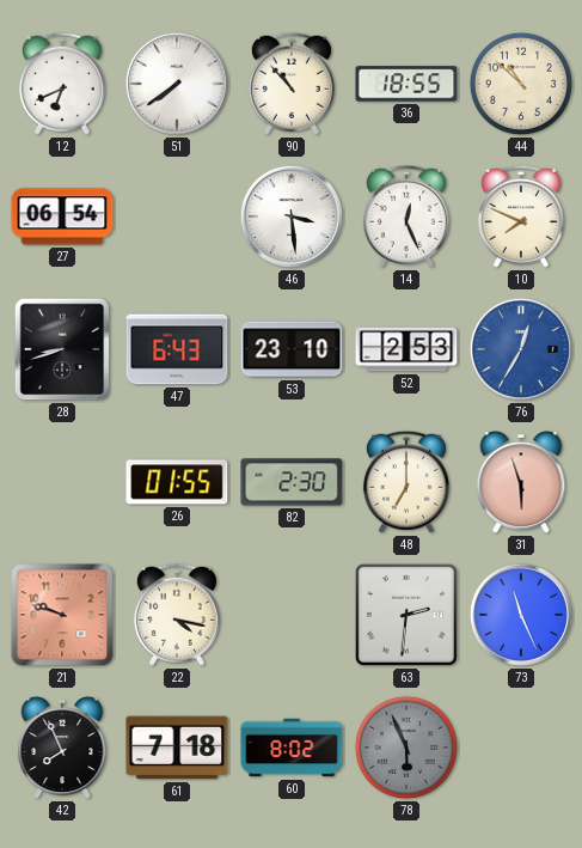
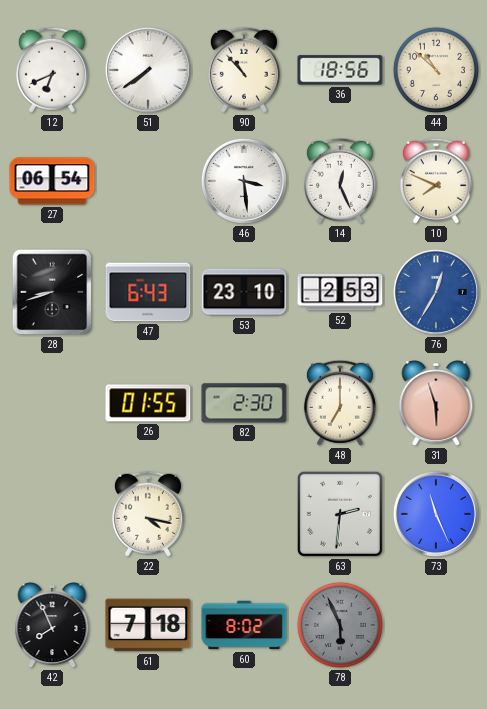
36: 18:55 -> 18:56 (340, 70)
21: 9:48 -> none (62, 615)
